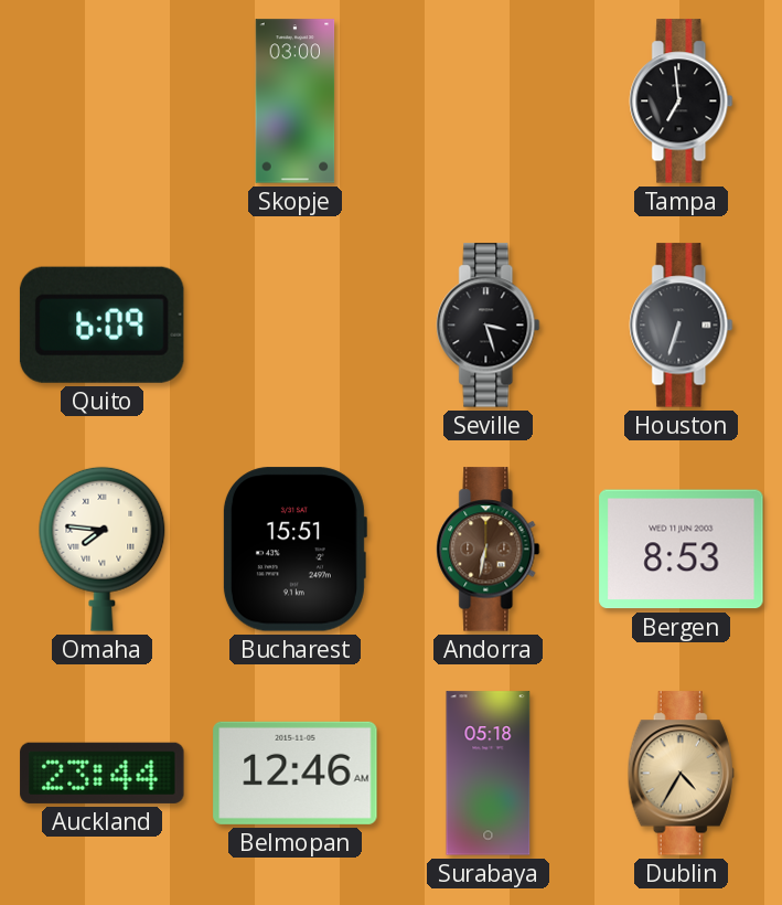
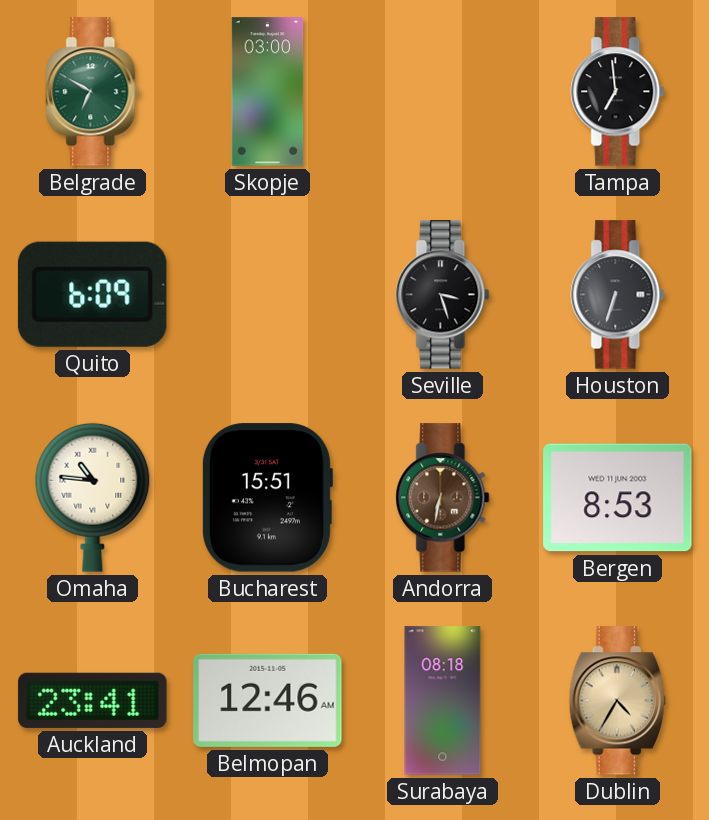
Belgrade: none -> 6:50 (93, 92)
Omaha: 7:46 -> 10:46 (93, 497)
Auckland: 23:44 -> 23:41 (93, 700)
Surabaya: 05:18 -> 08:18 (443, 701)
